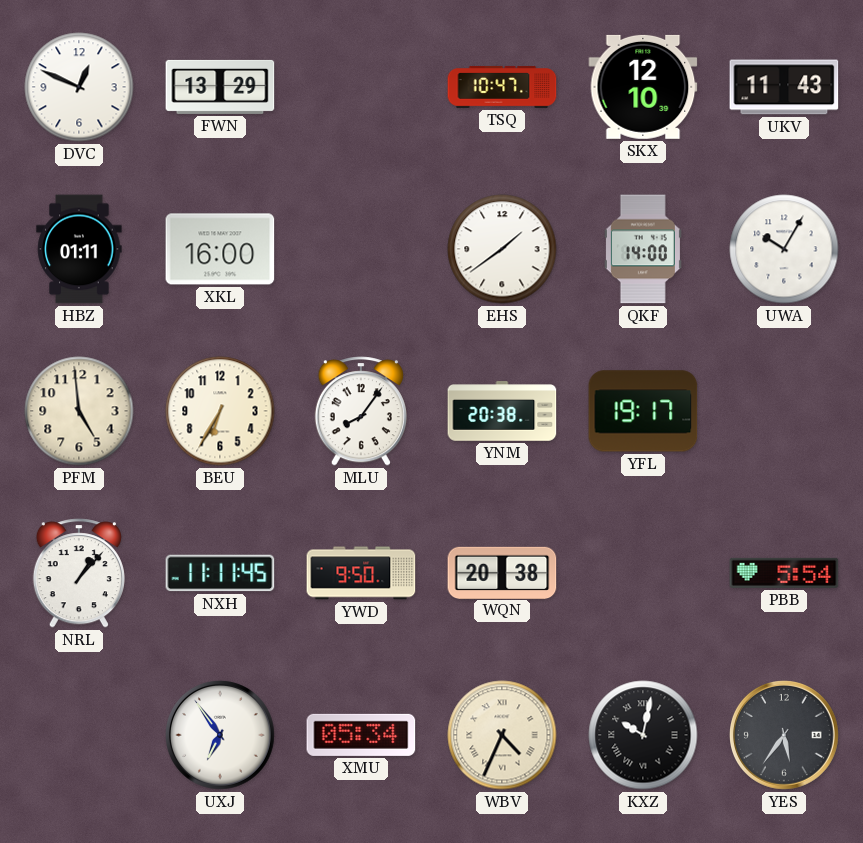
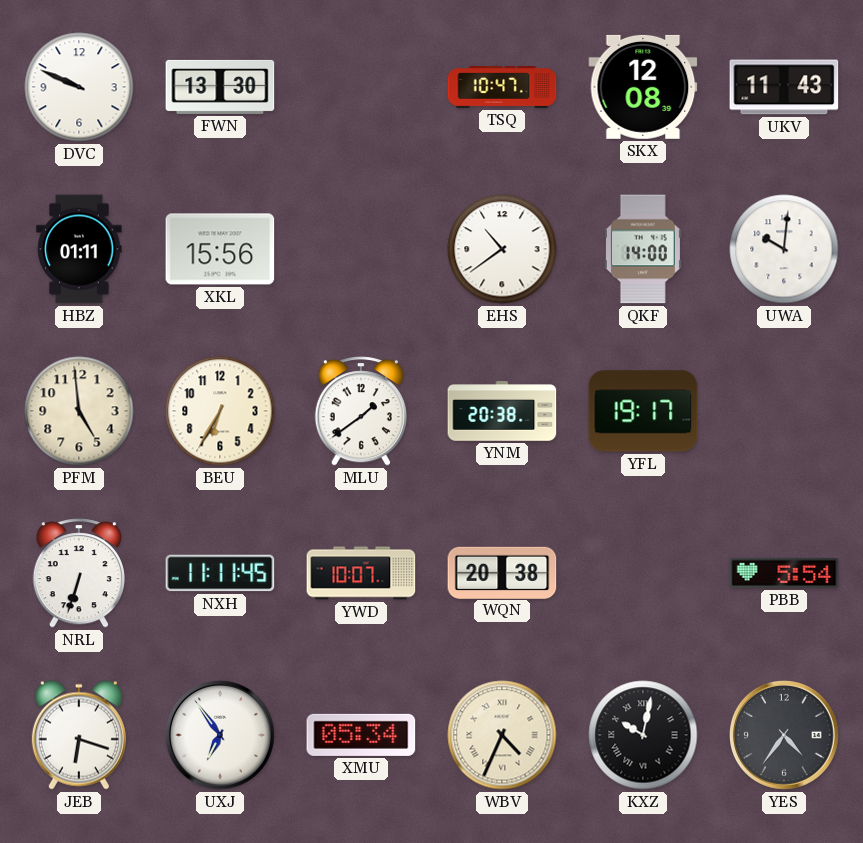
DVC: 12:49 -> 9:49 (79, 87)
FWN: 13:29 -> 13:30 (220, 87)
SKX: 12:10 -> 12:08 (643, 87)
XKL: 16:00 -> 15:56 (220, 249)
EHS: 1:39 -> 10:39 (502, 249)
UWA: 10:05 -> 10:01 (784, 249)
MLU: 8:06 -> 1:39 (361, 411)
NRL: 1:07 -> 6:33 (79, 573)
YWD: 9:50 -> 10:07 (361, 573)
JEB: none -> 6:18 (79, 735)
YES: 5:36 -> 4:36 (785, 736)
